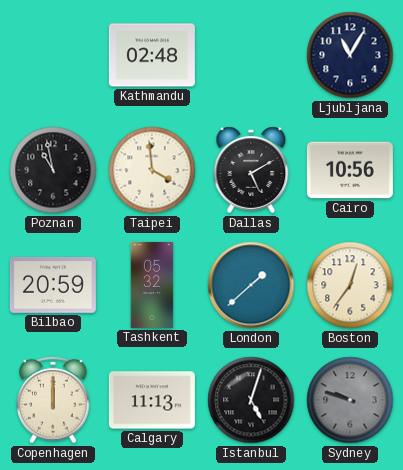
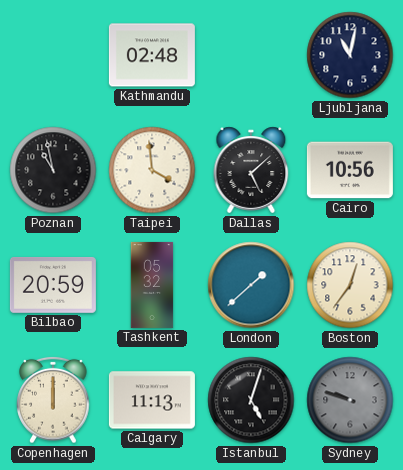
Ljubljana: 11:05 -> 11:02 (350, 55)
Dallas: 5:10 -> 5:08 (251, 170)
